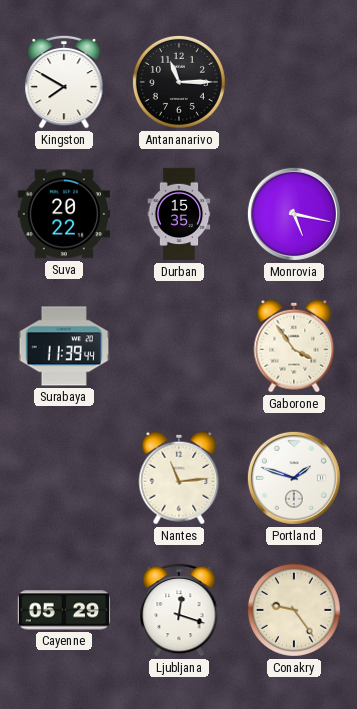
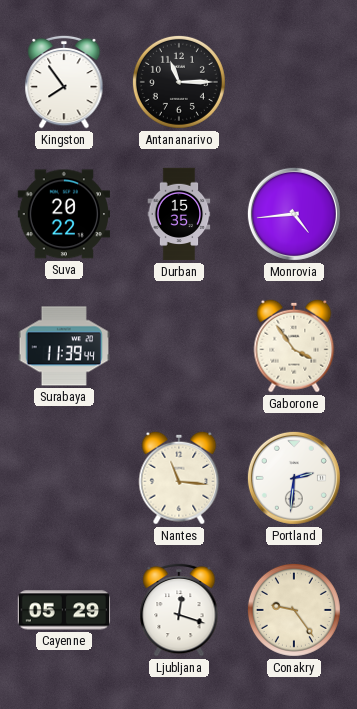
Kingston: 7:50 -> 7:54 (64, 82)
Monrovia: 5:17 -> 4:44 (294, 214)
Nantes: 11:14 -> 11:16 (179, 478)
Portland: 1:48 -> 2:31 (294, 478)
